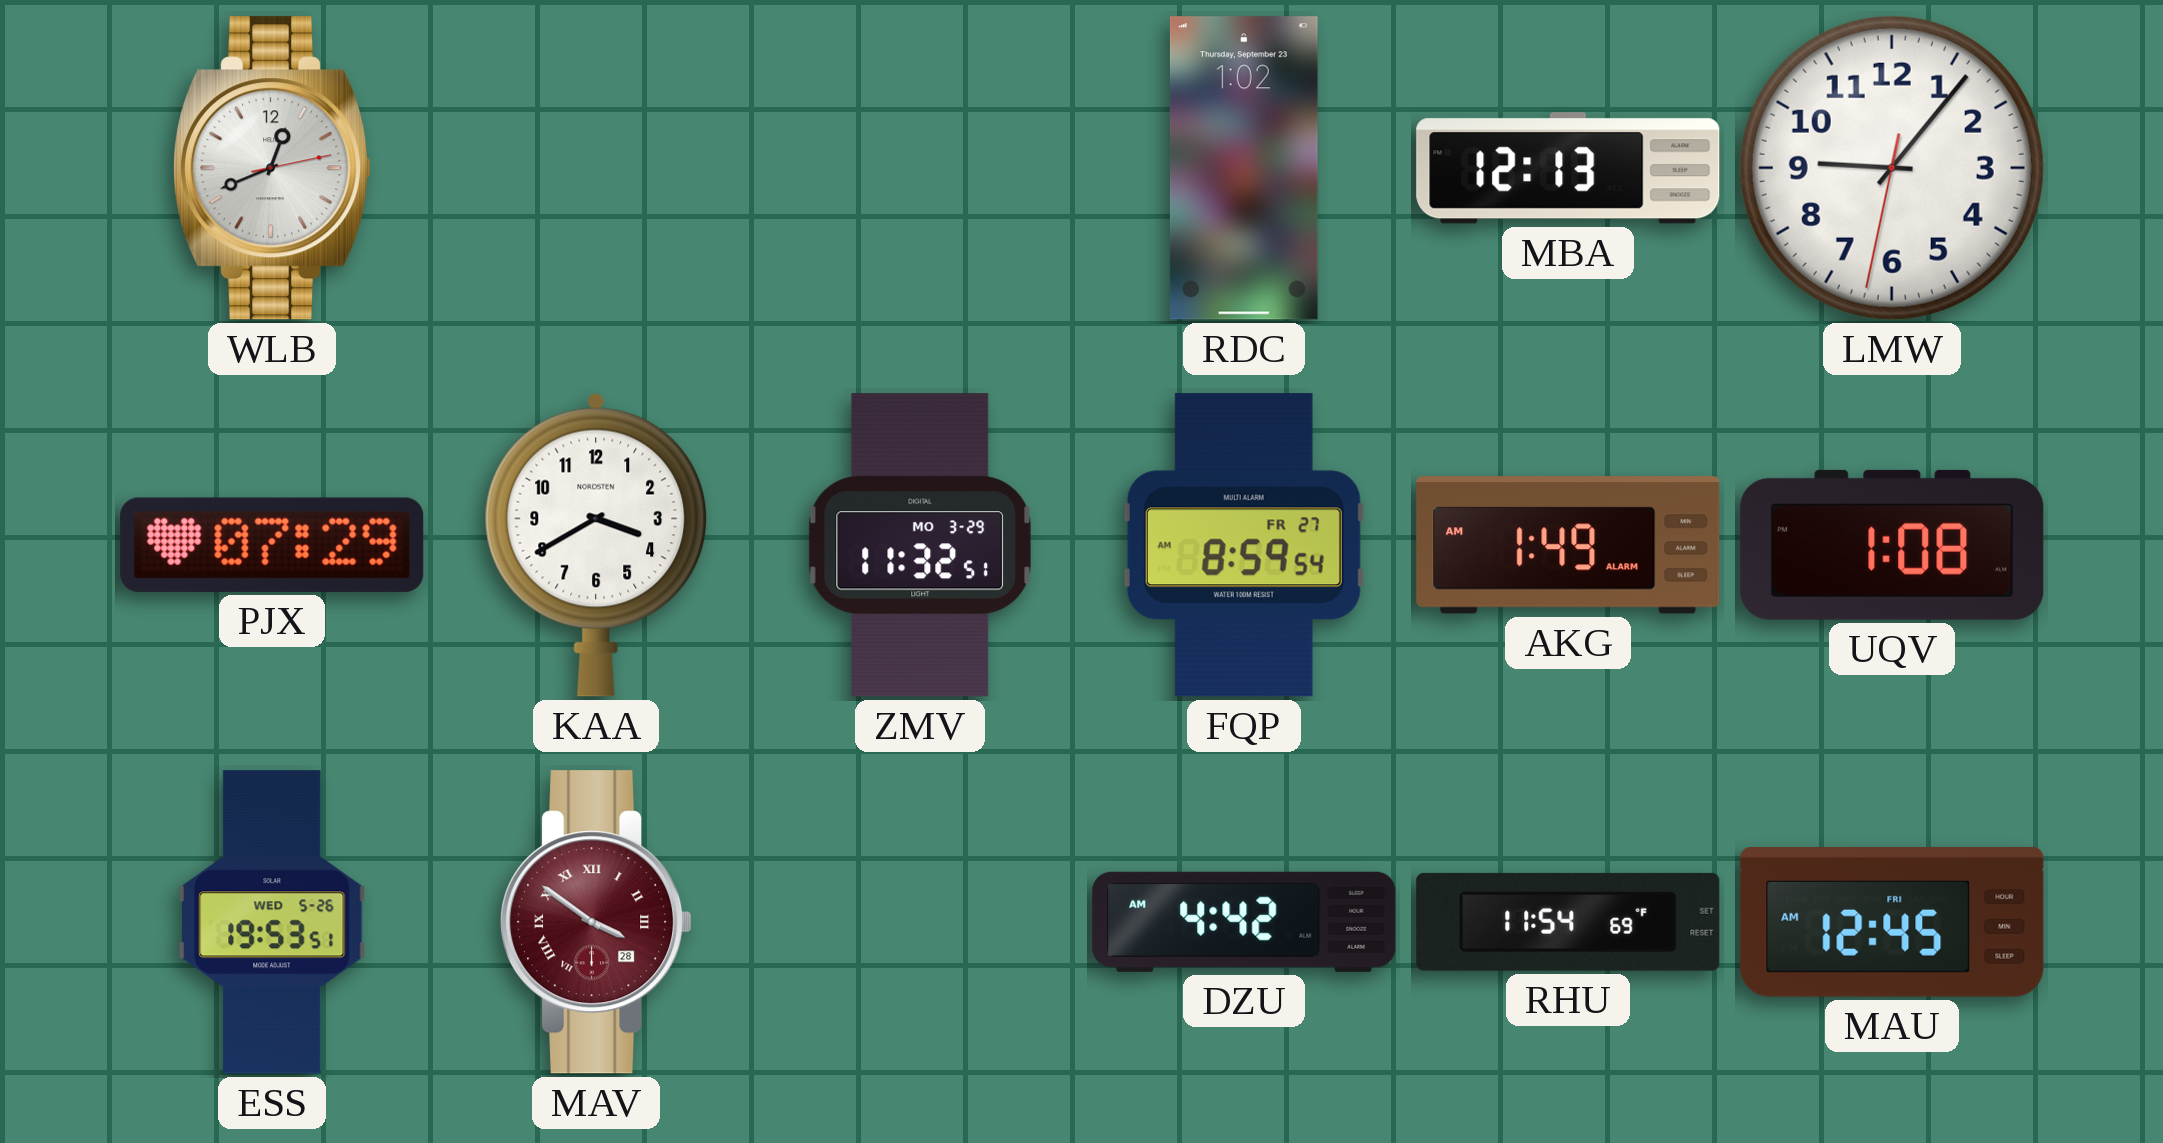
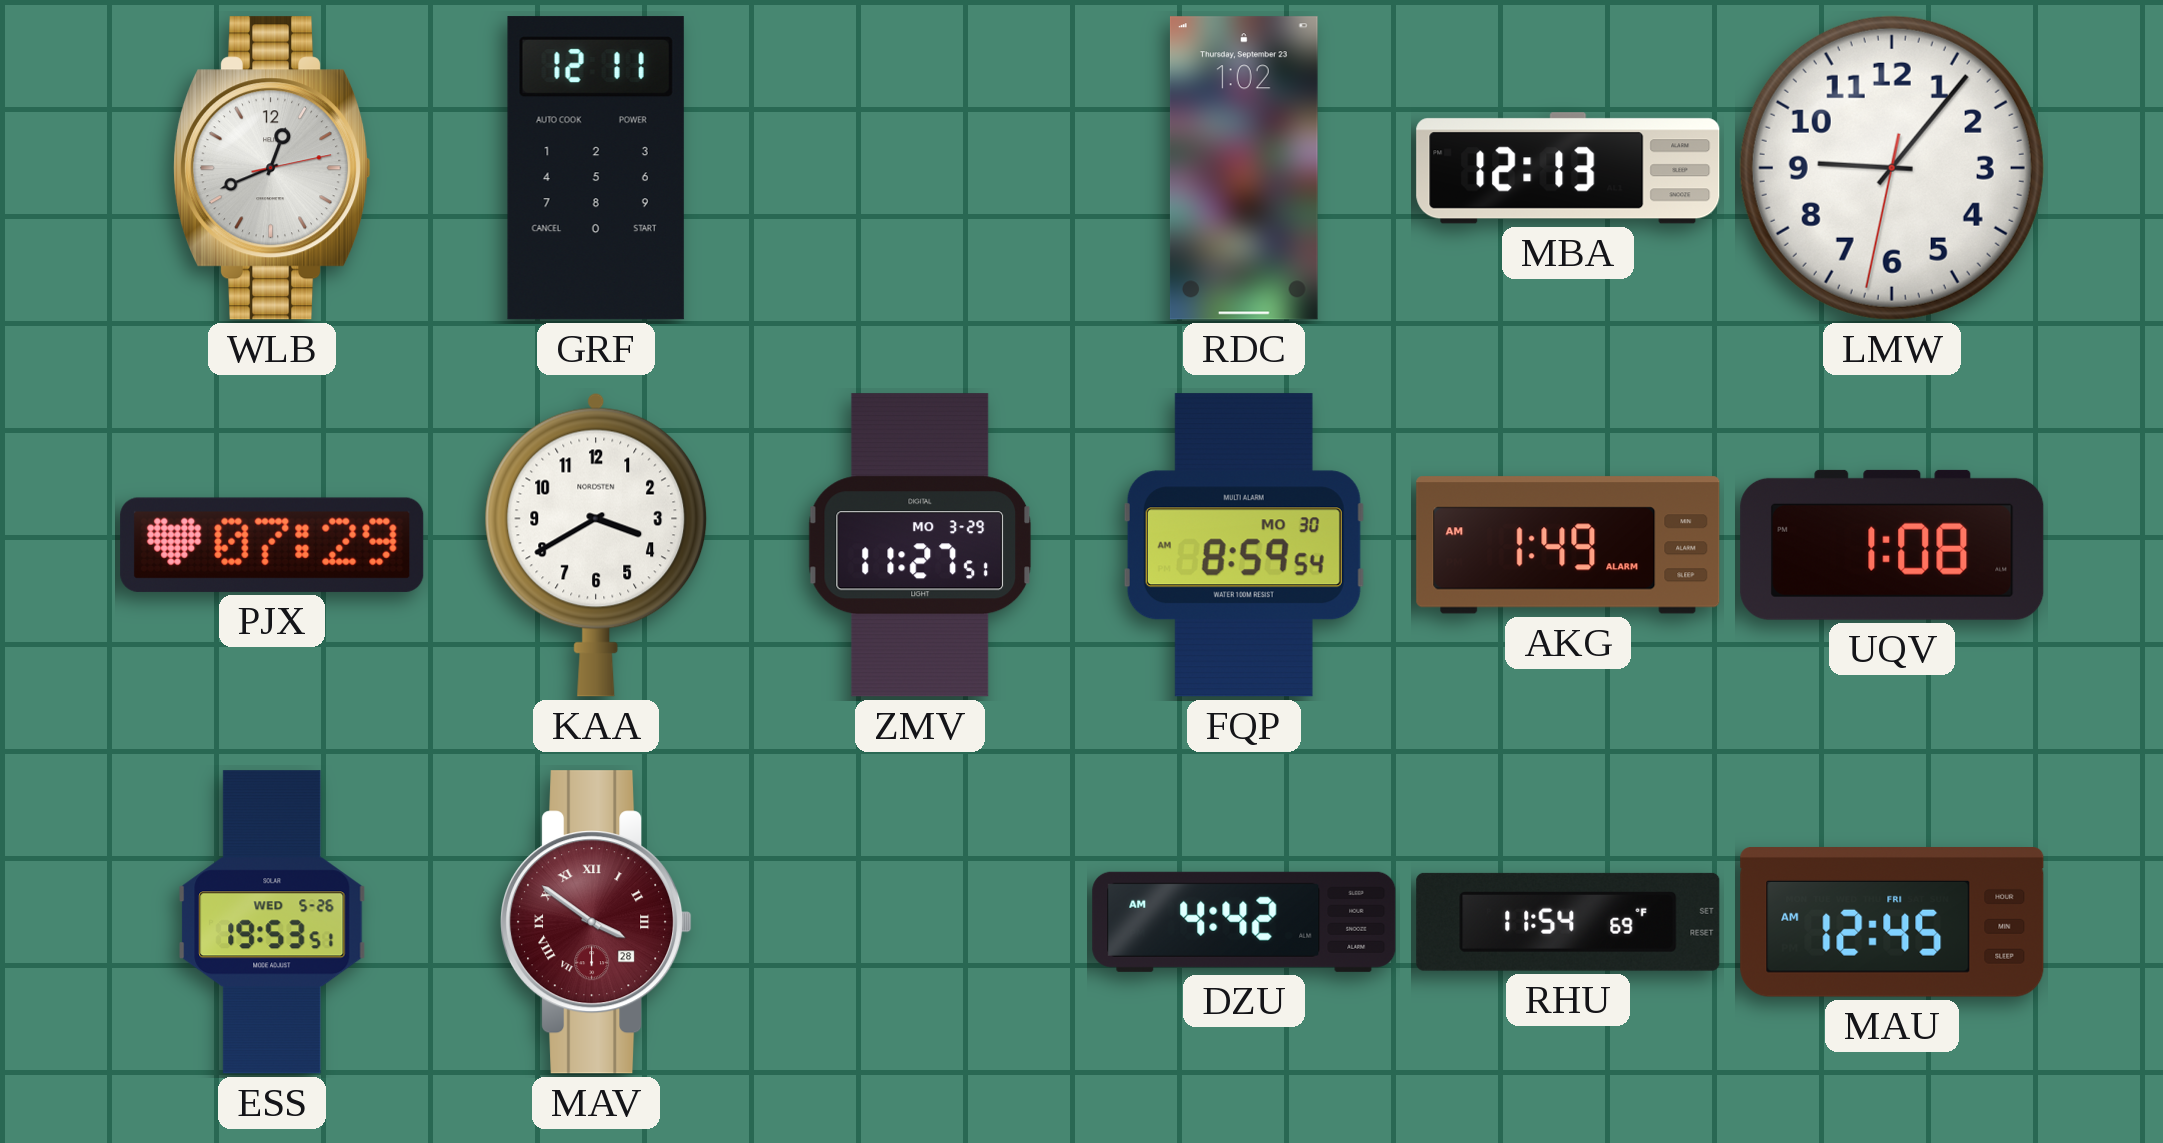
GRF: none -> 12:11 (596, 168)
ZMV: 11:32 -> 11:27 (919, 545)
FQP date: FR 27 -> MO 30 (1244, 545)
